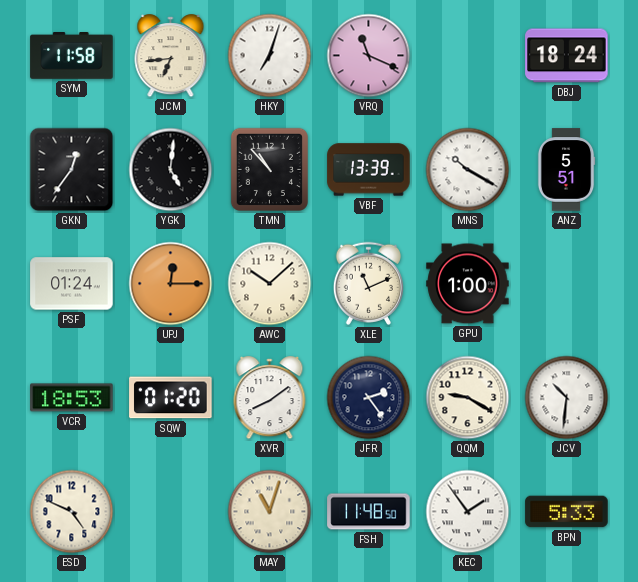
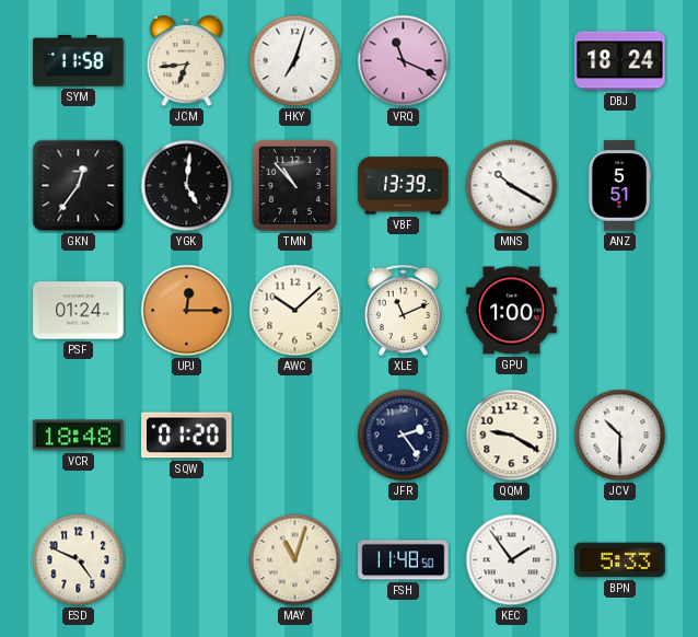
VCR: 18:53 -> 18:48 (79, 436)
XVR: 8:09 -> none (270, 398)
JCV: 10:31 -> 10:30 (620, 436)
